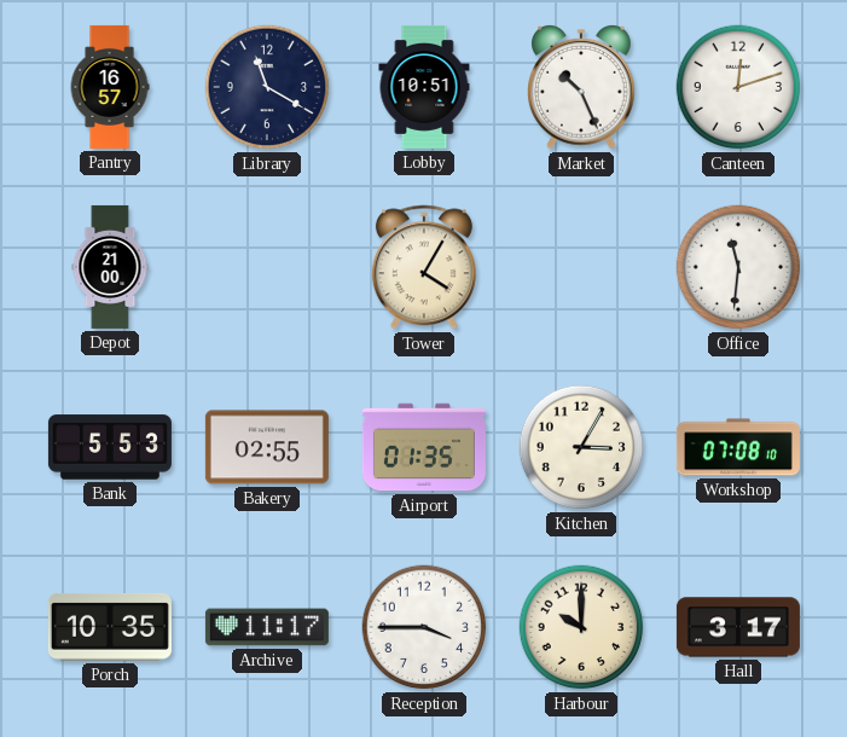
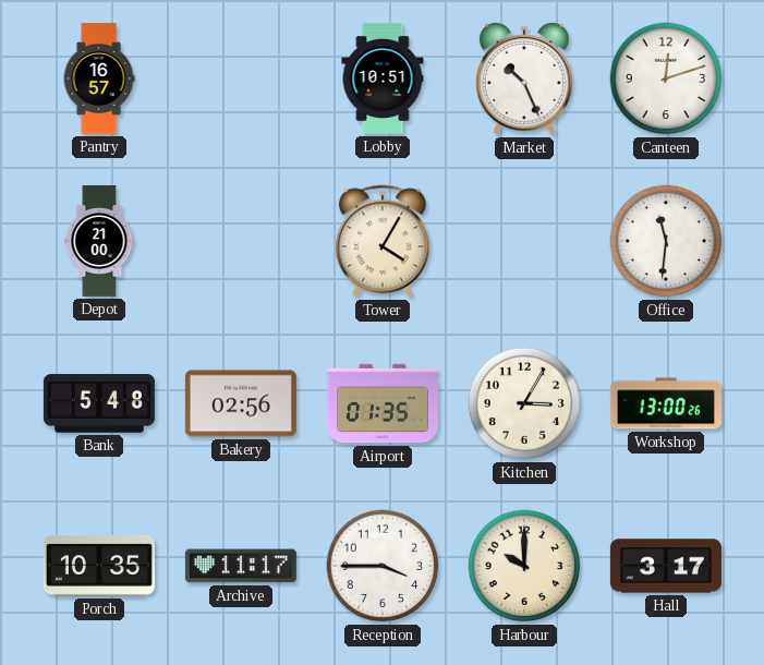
Library: 11:20 -> none (267, 87)
Bank: 5:53 -> 5:48 (99, 403)
Bakery: 02:55 -> 02:56 (241, 403)
Workshop: 07:08 -> 13:00 (666, 403)
